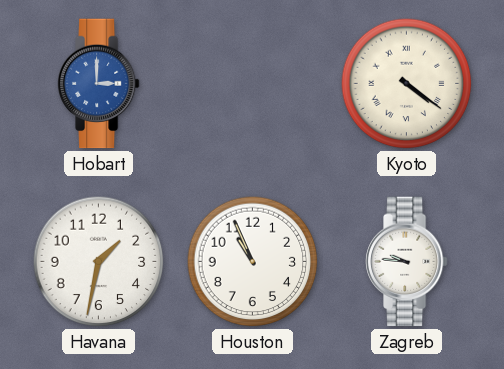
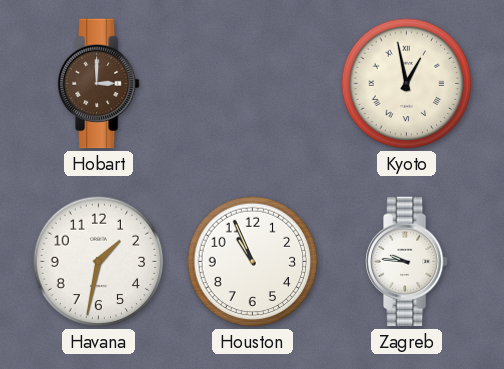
Hobart dial: blue -> brown (98, 84)
Kyoto: 4:21 -> 12:58 (407, 84)
